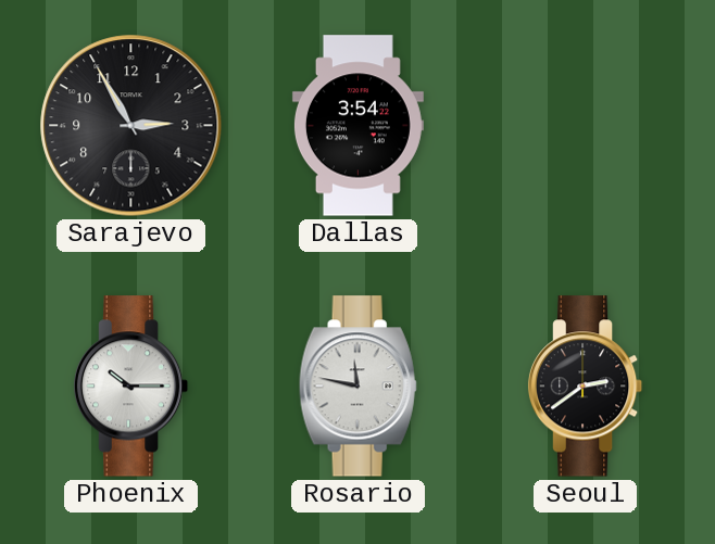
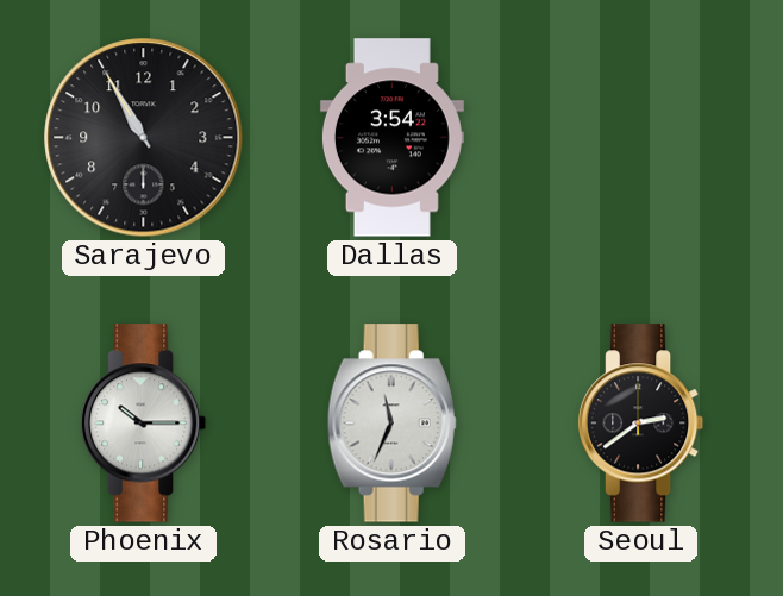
Sarajevo: 2:55 -> 10:55 (144, 138)
Rosario: 11:47 -> 11:34 (391, 424)
